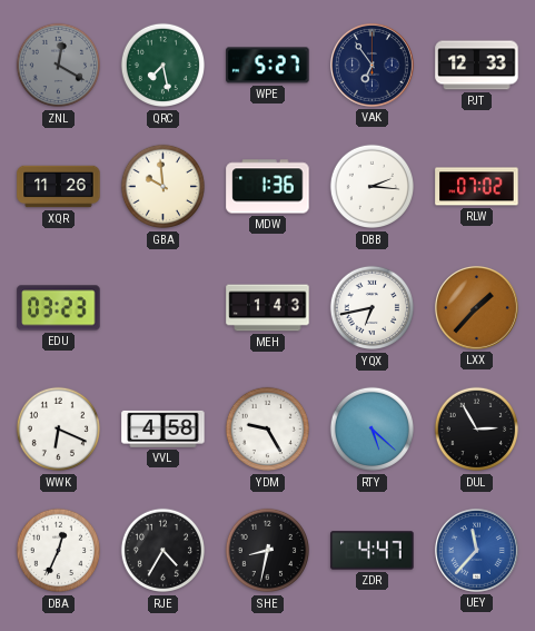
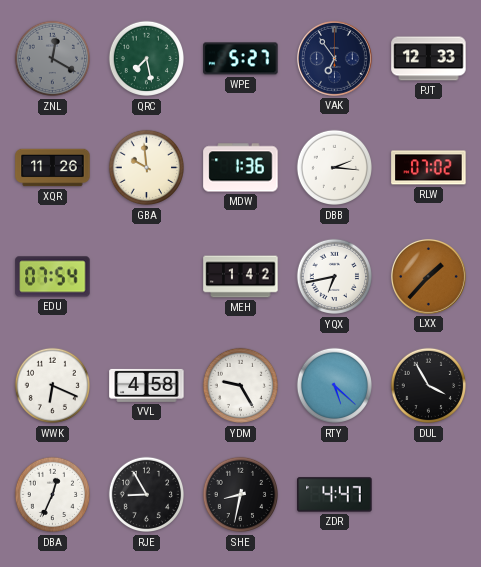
EDU: 03:23 -> 07:54 (53, 277)
MEH: 1:43 -> 1:42 (241, 277)
DUL: 2:55 -> 3:55 (429, 386)
RJE: 4:35 -> 8:55 (147, 495)
UEY: 11:37 -> none (476, 550)
